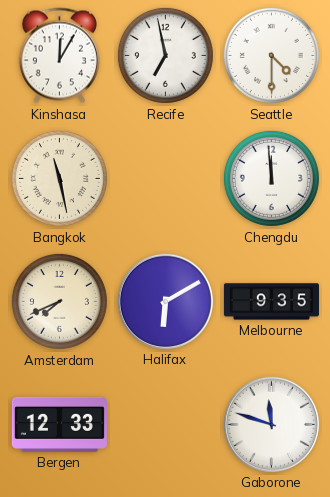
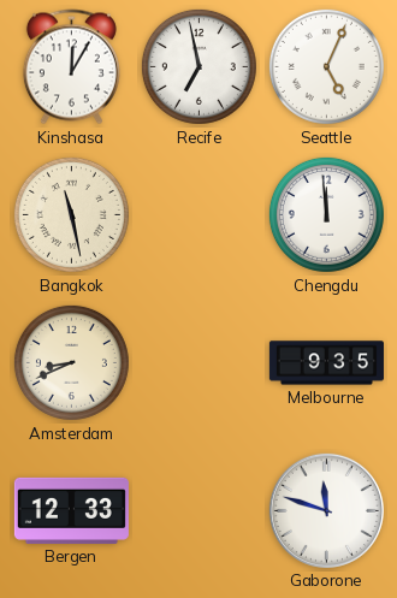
Seattle: 4:30 -> 5:04 (326, 66)
Amsterdam: 7:41 -> 8:41 (71, 362)
Halifax: 6:10 -> none (165, 301)
